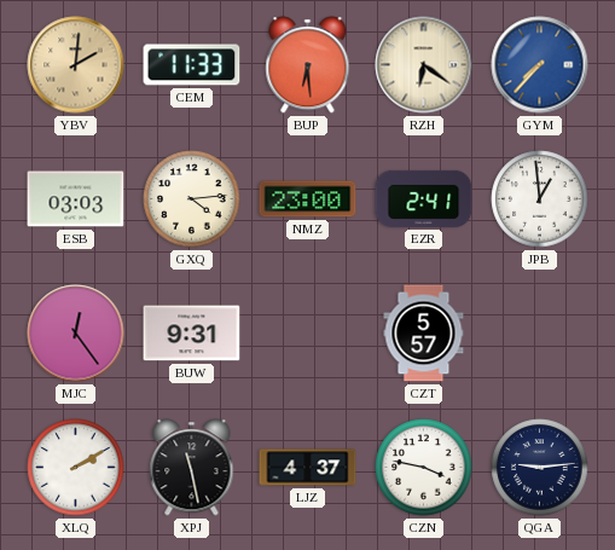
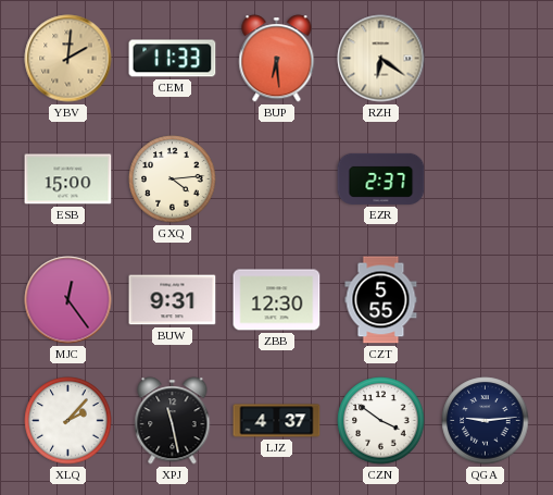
GYM: 7:37 -> none (540, 65)
ESB: 03:03 -> 15:00 (68, 180)
NMZ: 23:00 -> none (308, 199)
EZR: 2:41 -> 2:37 (381, 178)
JPB: 12:59 -> none (540, 199)
ZBB: none -> 12:30 (277, 300)
CZT: 5:57 -> 5:55 (381, 300)
XLQ: 2:10 -> 2:07 (68, 421)
CZN: 3:47 -> 3:51 (381, 421)
